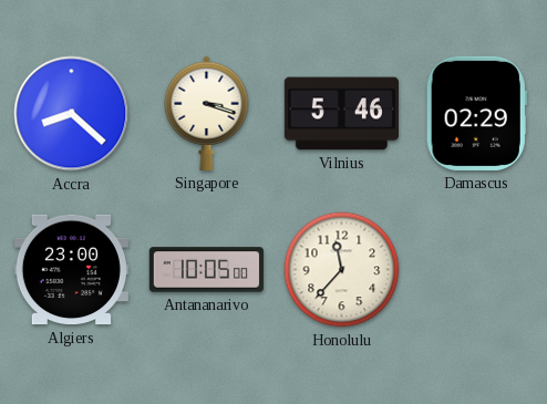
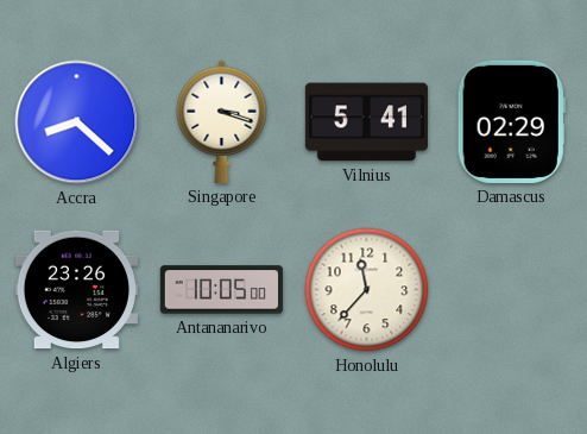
Vilnius: 5:46 -> 5:41 (366, 122)
Algiers: 23:00 -> 23:26 (76, 290)
